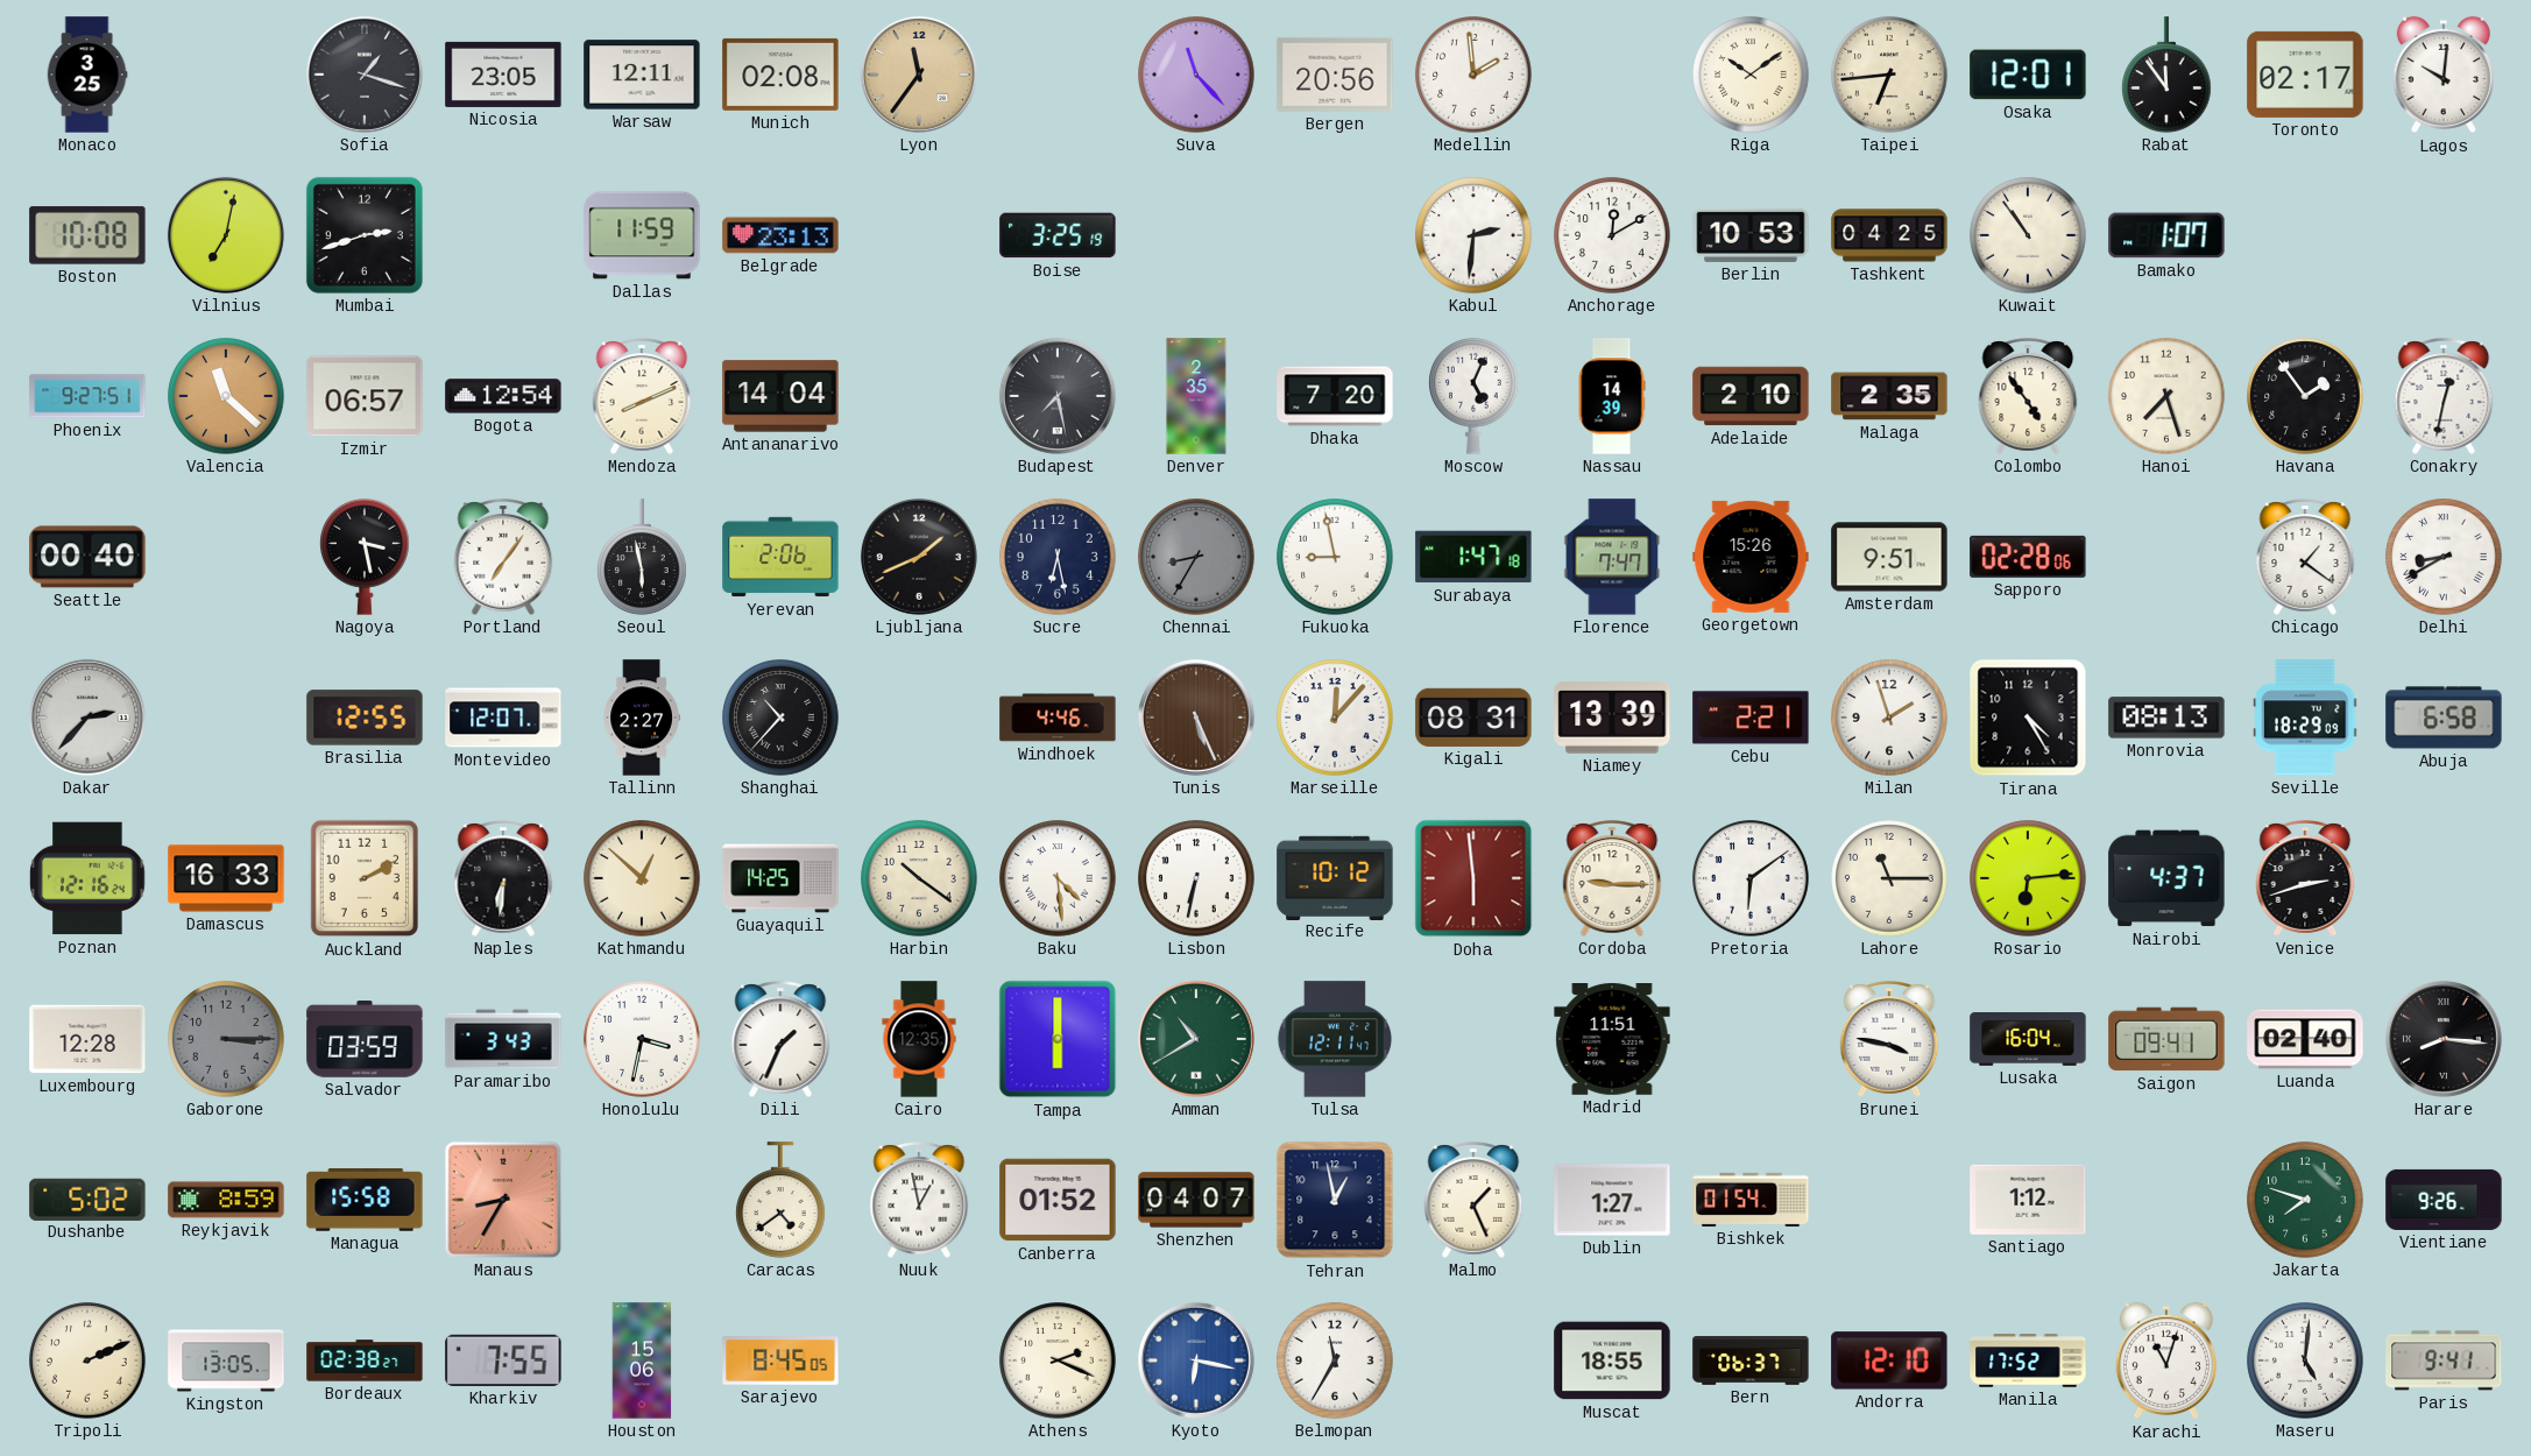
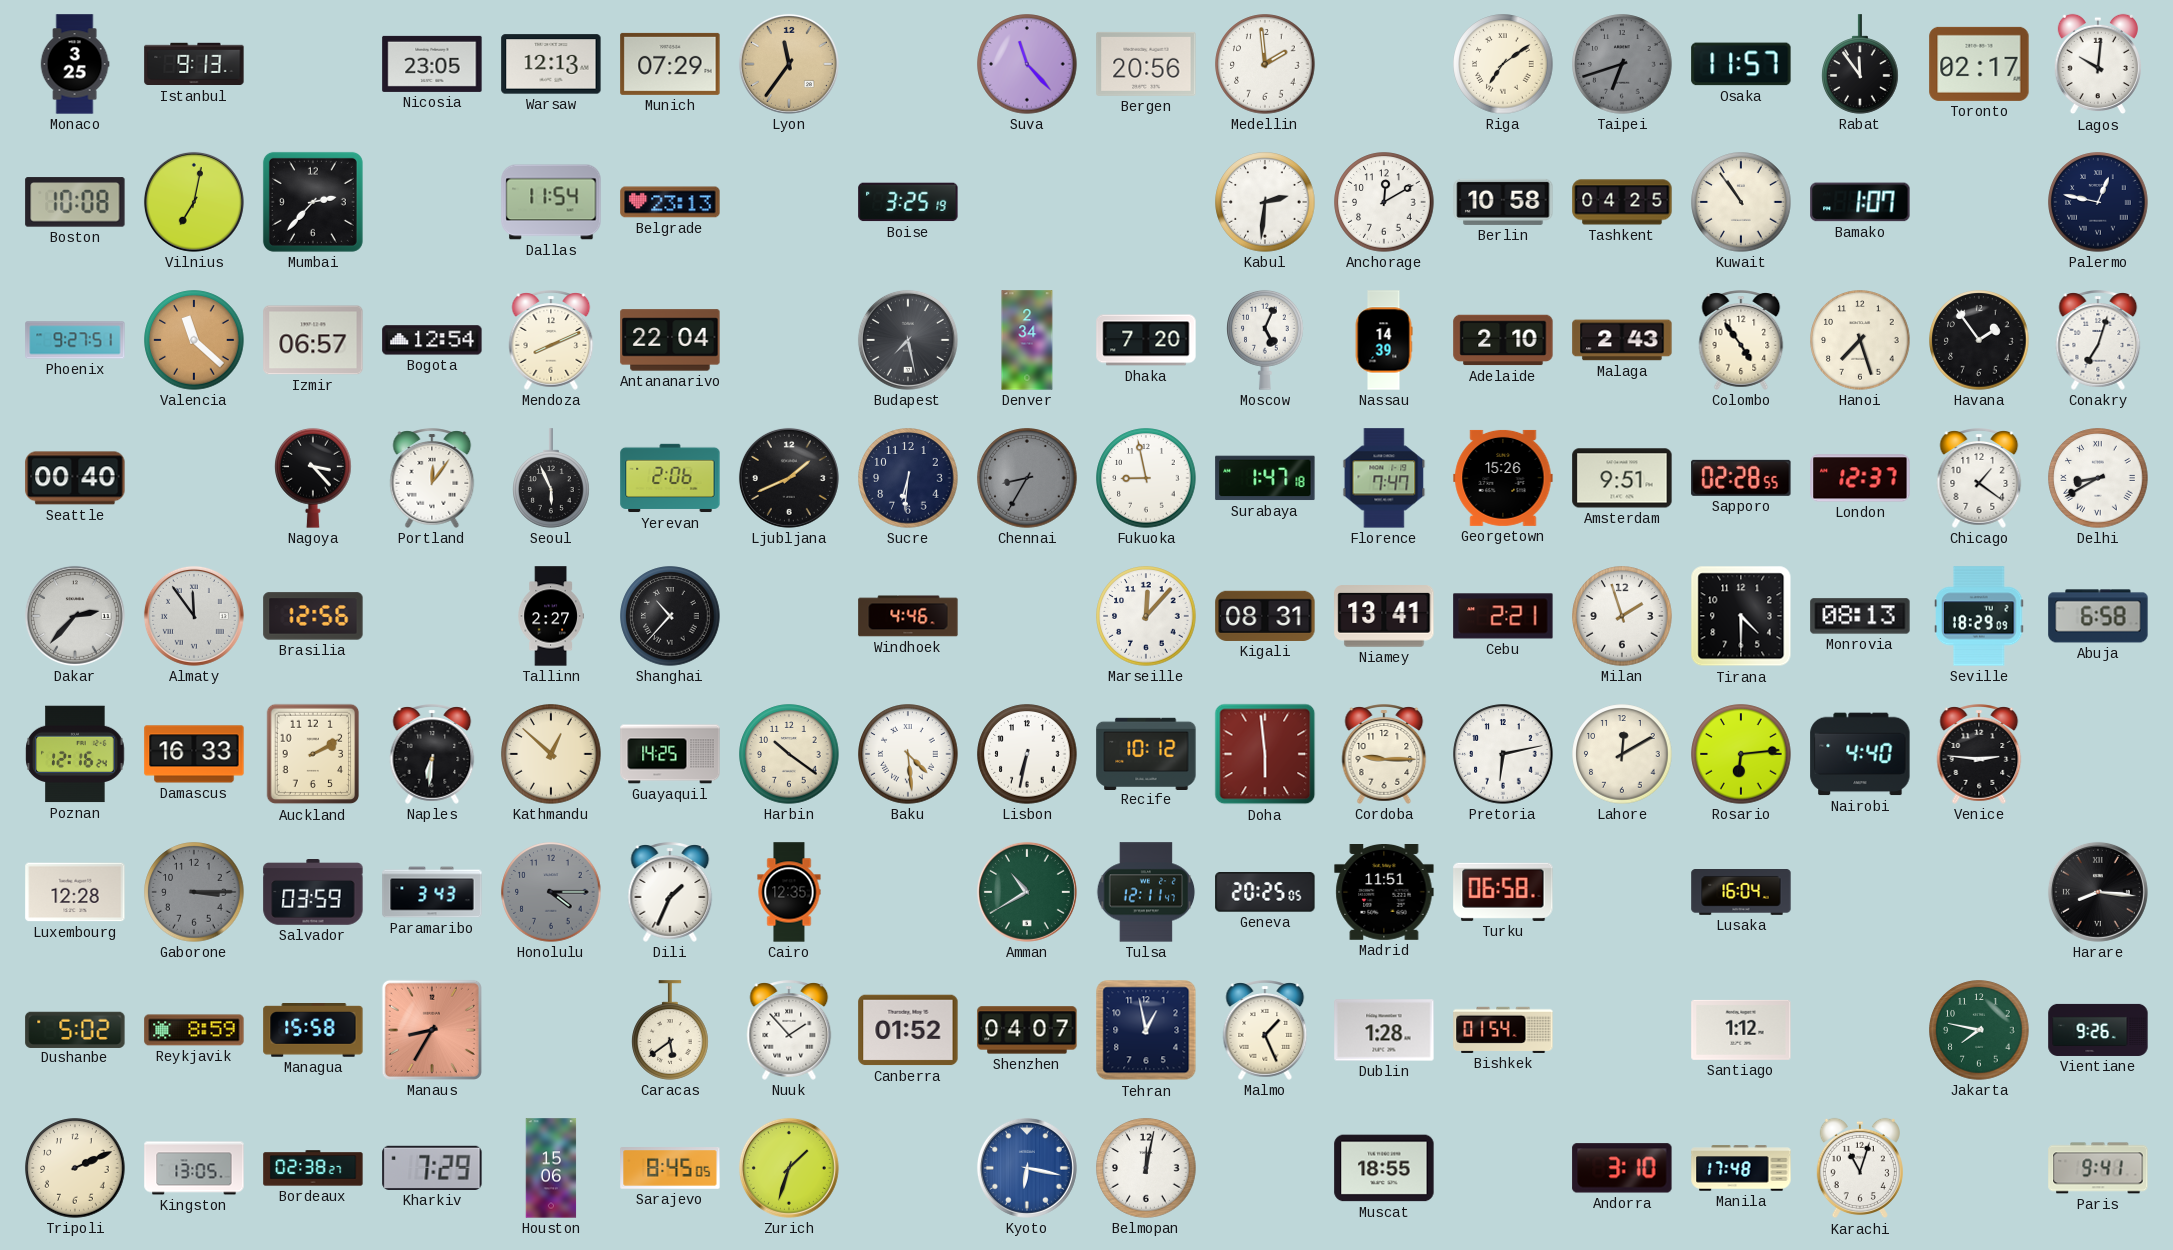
Istanbul: none -> 9:13 (194, 64)
Sofia: 1:18 -> none (365, 75)
Warsaw: 12:11 -> 12:13 (551, 64)
Munich: 02:08 -> 07:29 (670, 64)
Riga: 10:09 -> 7:09 (1503, 64)
Taipei: 6:44 -> 6:42 (1622, 64)
Taipei dial: cream -> grey (1622, 64)
Osaka: 12:01 -> 11:57 (1741, 64)
Mumbai: 2:42 -> 2:37 (313, 202)
Dallas: 11:59 -> 11:54 (551, 202)
Berlin: 10:53 -> 10:58 (1503, 202)
Palermo: none -> 12:47 (2098, 202)
Antananarivo: 14:04 -> 22:04 (670, 340)
Denver: 2:35 -> 2:34 (1027, 340)
Malaga: 2:35 -> 2:43 (1622, 340)
Conakry: 12:32 -> 7:03 (2098, 340)
Nagoya: 3:28 -> 3:23 (313, 478)
Portland: 7:06 -> 12:06 (432, 478)
Seoul: 5:58 -> 5:56 (551, 478)
Sucre: 6:28 -> 6:31 (908, 478)
Sapporo: 02:28:06 -> 02:28:55 (1741, 478)
London: none -> 12:37 (1860, 478)
Almaty: none -> 11:54 (194, 616)
Brasilia: 12:55 -> 12:56 (313, 616)
Montevideo: 12:07 -> none (503, 718)
Tunis: 5:26 -> none (1196, 718)
Niamey: 13:39 -> 13:41 (1384, 616)
Tirana: 4:25 -> 4:30 (1741, 616)
Pretoria: 6:09 -> 6:13 (1503, 754)
Lahore: 11:15 -> 12:10 (1622, 754)
Nairobi: 4:37 -> 4:40 (1860, 754)
Venice: 2:42 -> 2:46 (1979, 754)
Honolulu: 3:32 -> 4:15 (551, 892)
Honolulu dial: white -> grey (551, 892)
Tampa: 6:00 -> none (1058, 1039)
Geneva: none -> 20:25 (1265, 892)
Turku: none -> 06:58 (1503, 892)
Brunei: 3:47 -> none (1889, 1039)
Saigon: 09:41 -> none (2166, 1039)
Luanda: 02:40 -> none (2305, 1039)
Caracas: 4:39 -> 5:39 (670, 1030)
Nuuk: 12:58 -> 1:53 (789, 1030)
Dublin: 1:27 -> 1:28 (1384, 1030)
Jakarta: 7:48 -> 7:47 (1979, 1030)
Kharkiv: 7:55 -> 7:29 (432, 1168)
Zurich: none -> 1:33 (789, 1168)
Athens: 2:19 -> none (1058, 1360)
Belmopan: 11:35 -> 12:02 (1146, 1168)
Bern: 06:37 -> none (1751, 1360)
Andorra: 12:10 -> 3:10 (1622, 1168)
Manila: 17:52 -> 17:48 (1741, 1168)
Maseru: 5:01 -> none (2305, 1360)
